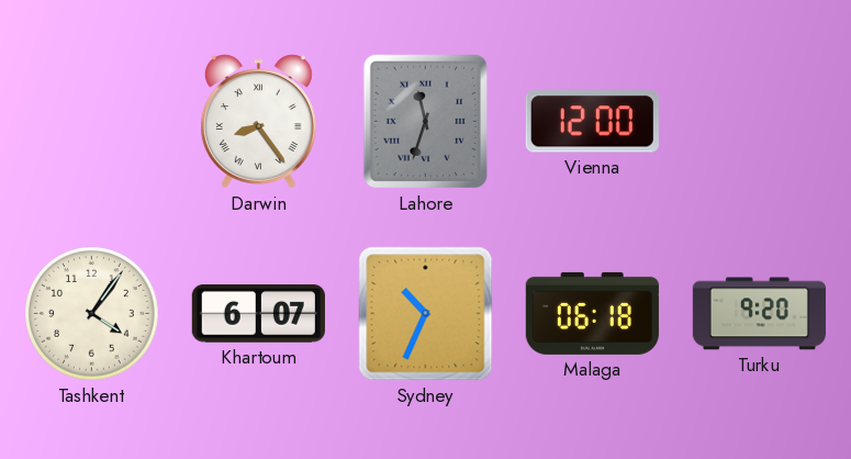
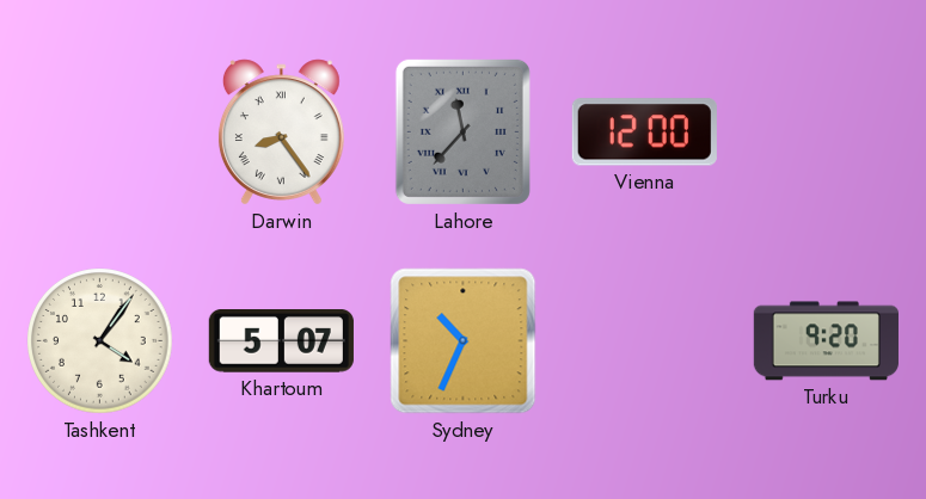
Lahore: 11:33 -> 11:37 (462, 131)
Khartoum: 6:07 -> 5:07 (281, 341)
Malaga: 06:18 -> none (592, 313)
